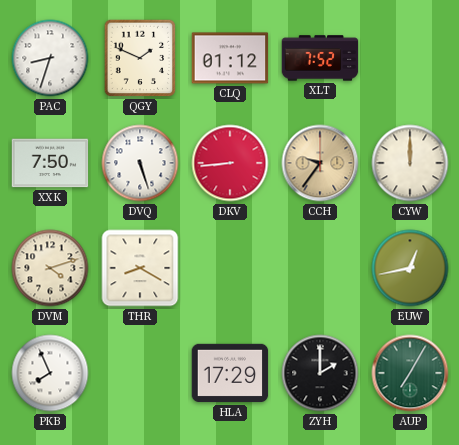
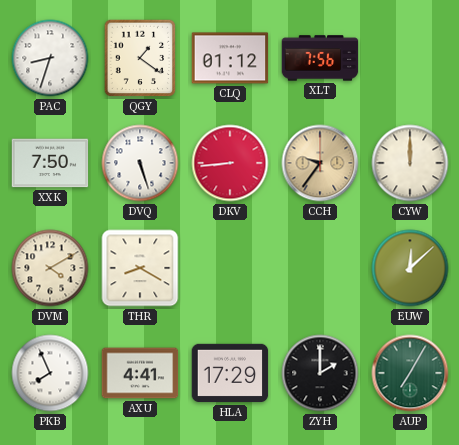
QGY: 1:49 -> 1:21 (140, 58)
XLT: 7:52 -> 7:56 (320, 58)
DVM: 4:12 -> 4:10 (50, 268)
EUW: 12:43 -> 12:08 (410, 268)
AXU: none -> 4:41 (140, 373)
